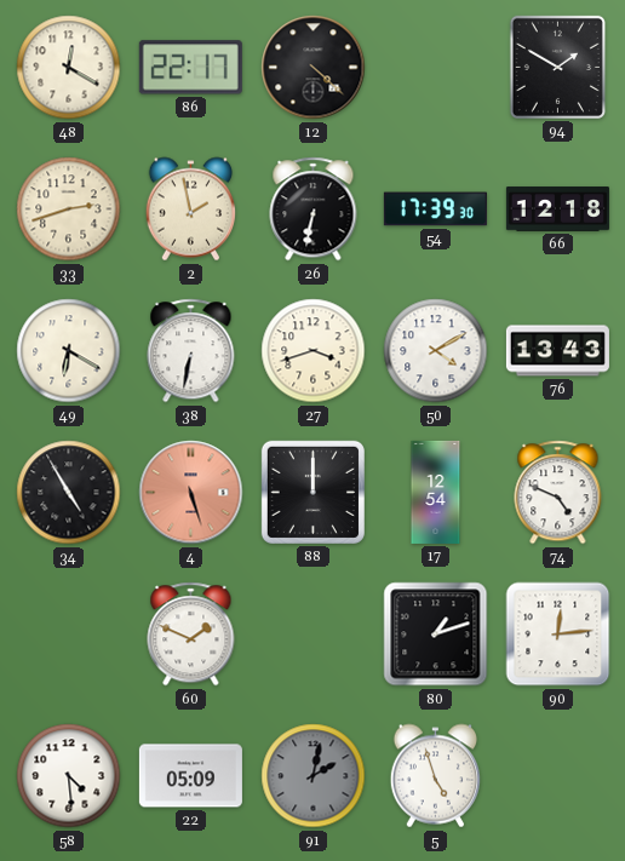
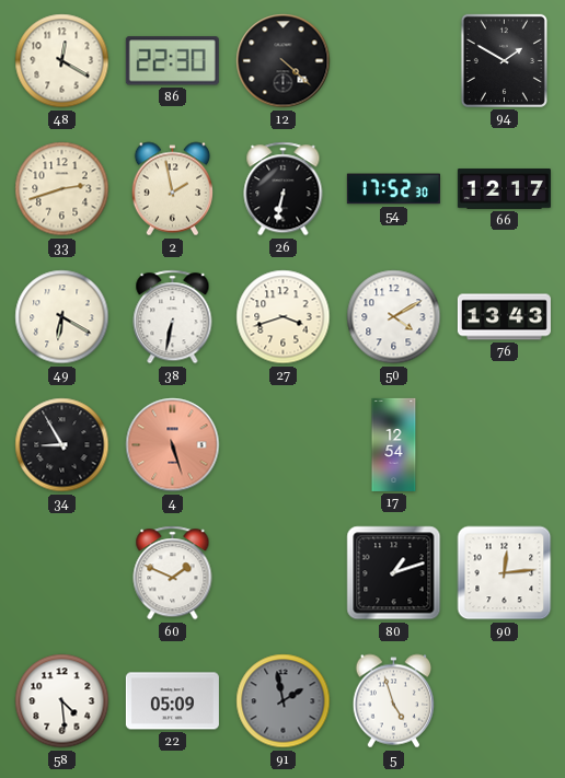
86: 22:17 -> 22:30 (172, 61)
54: 17:39 -> 17:52 (393, 189)
66: 12:18 -> 12:17 (504, 189)
34: 4:55 -> 8:55 (62, 445)
88: 12:00 -> none (312, 492)
74: 4:49 -> none (558, 493)
91: 2:02 -> 1:58 (284, 701)
